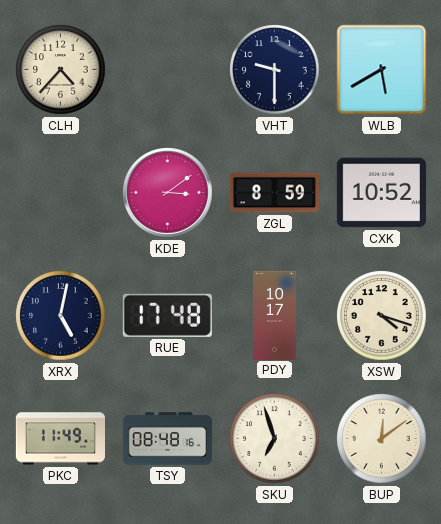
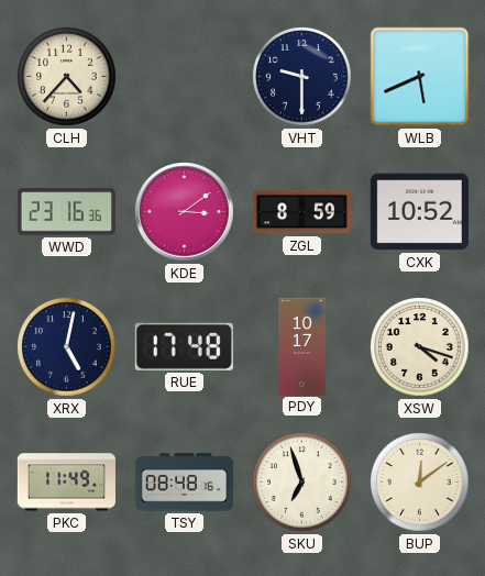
WLB: 5:40 -> 5:41 (420, 77)
WWD: none -> 23:16 (66, 212)
